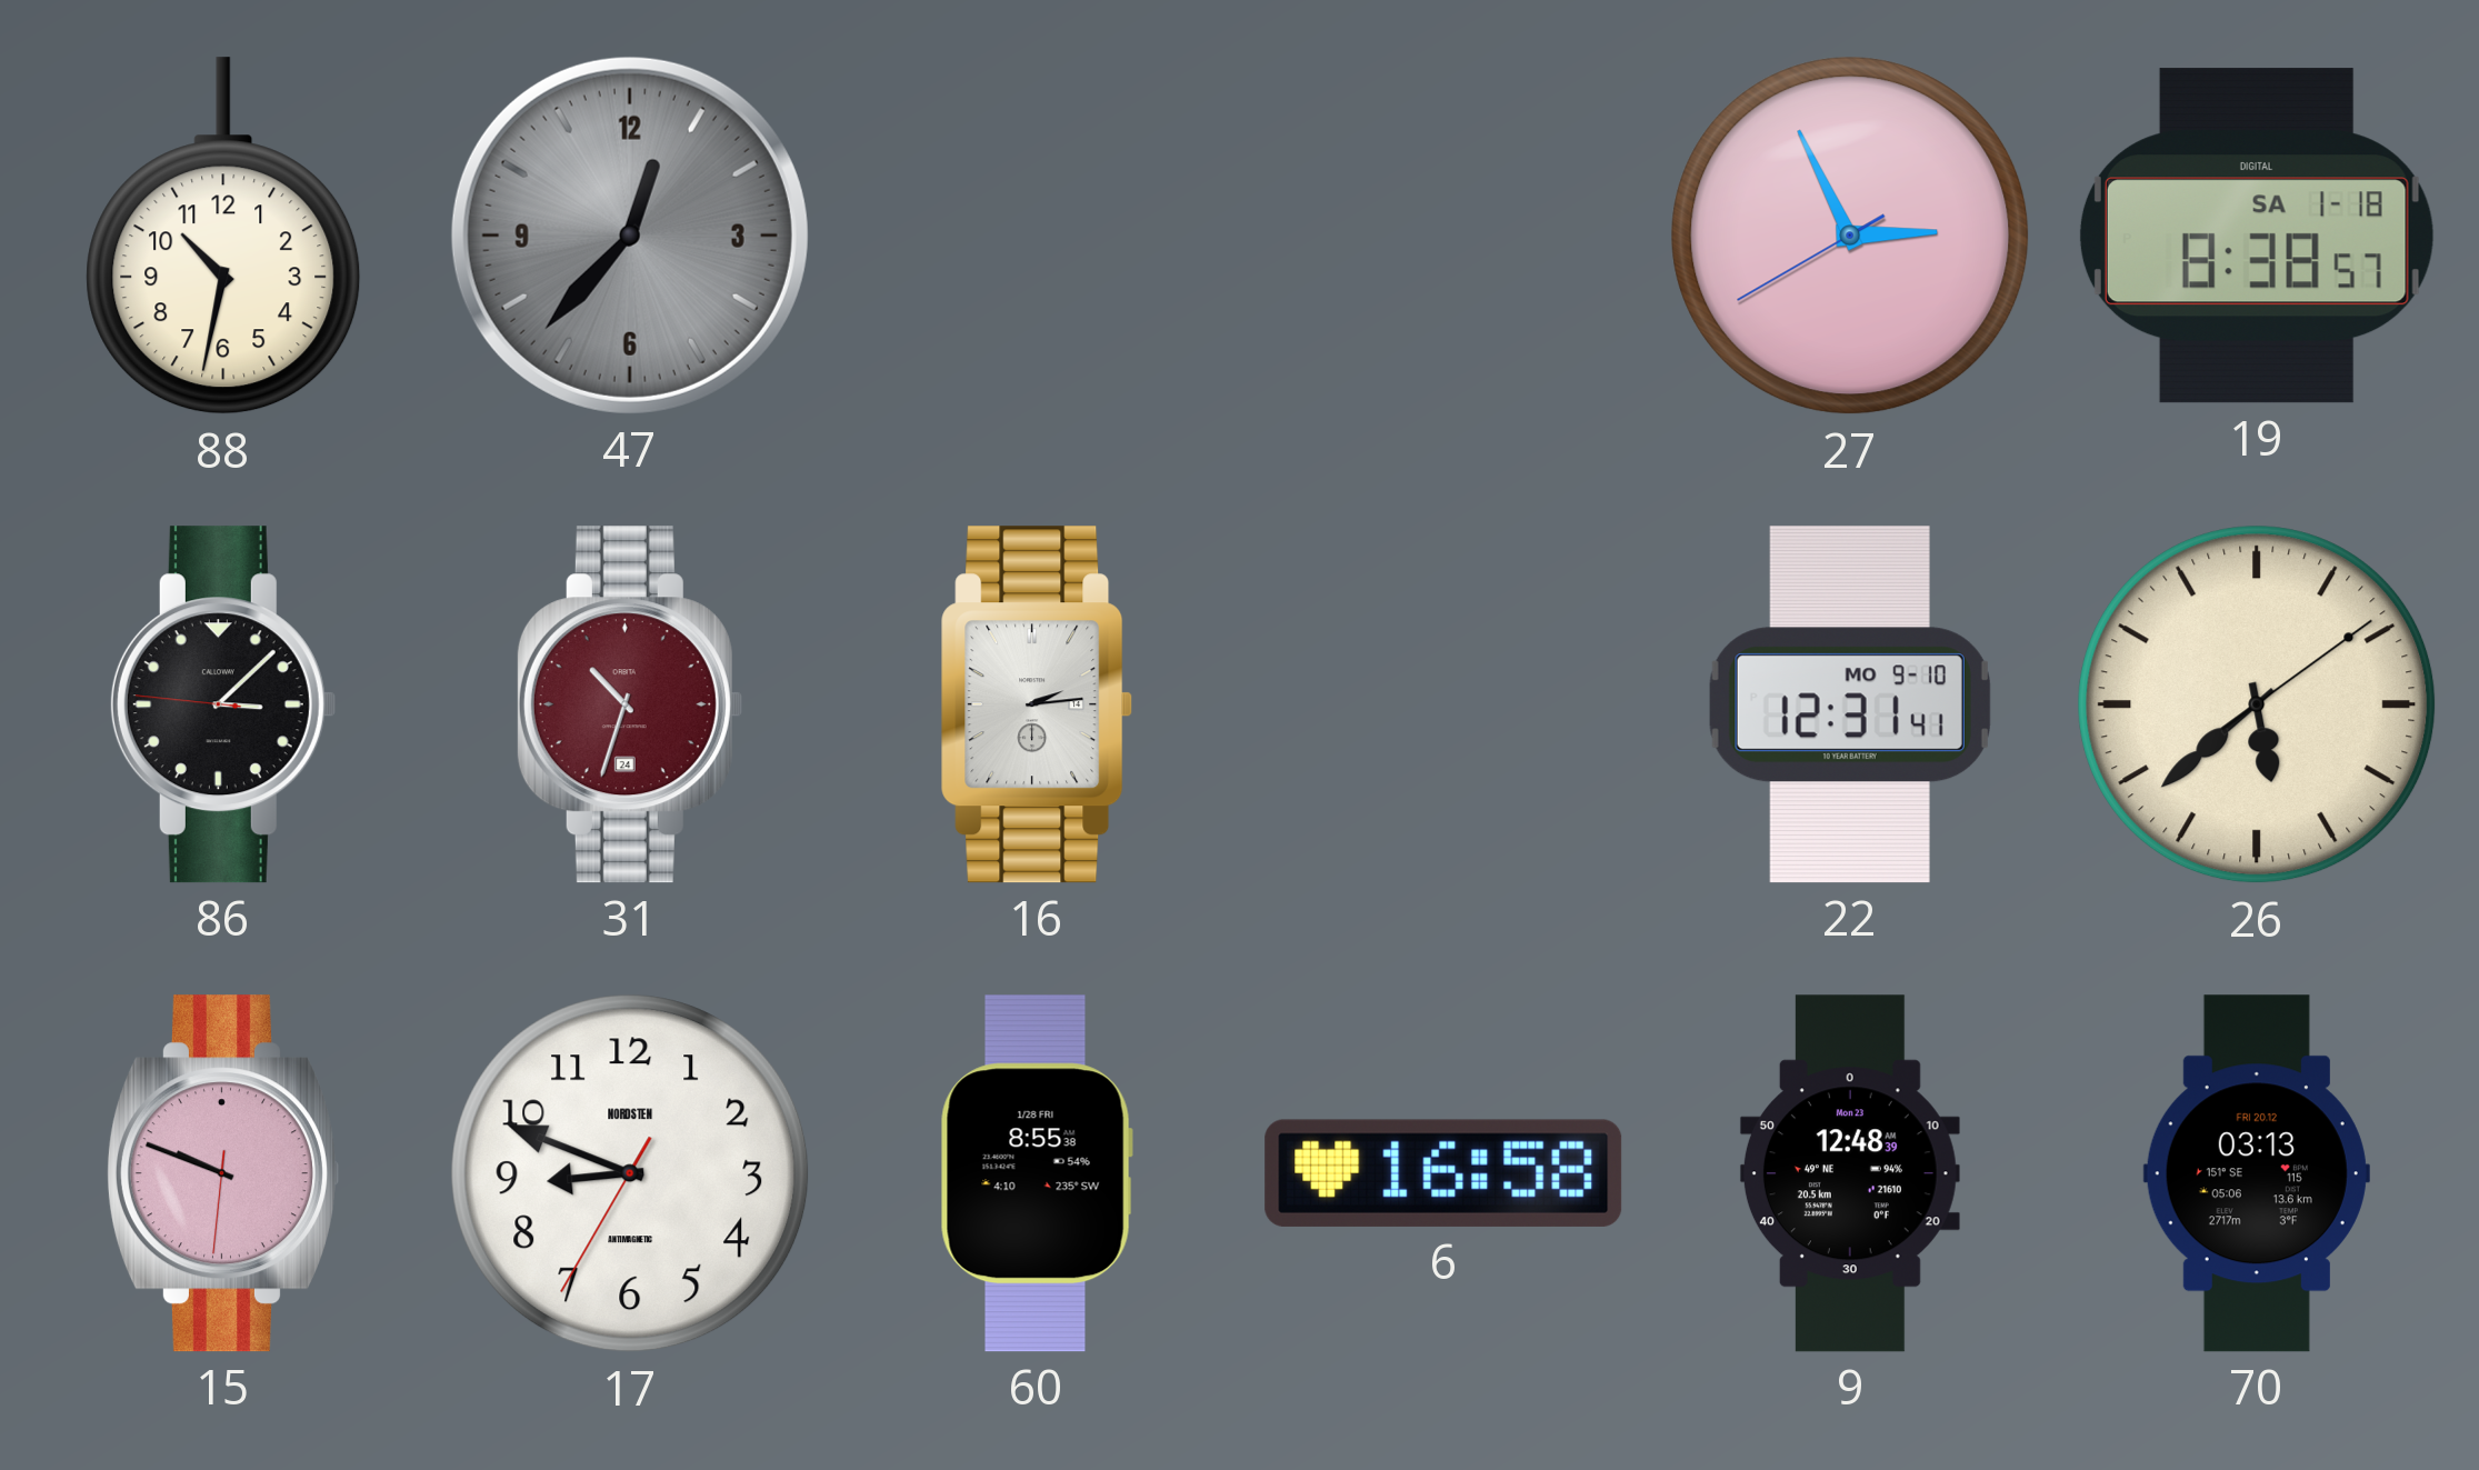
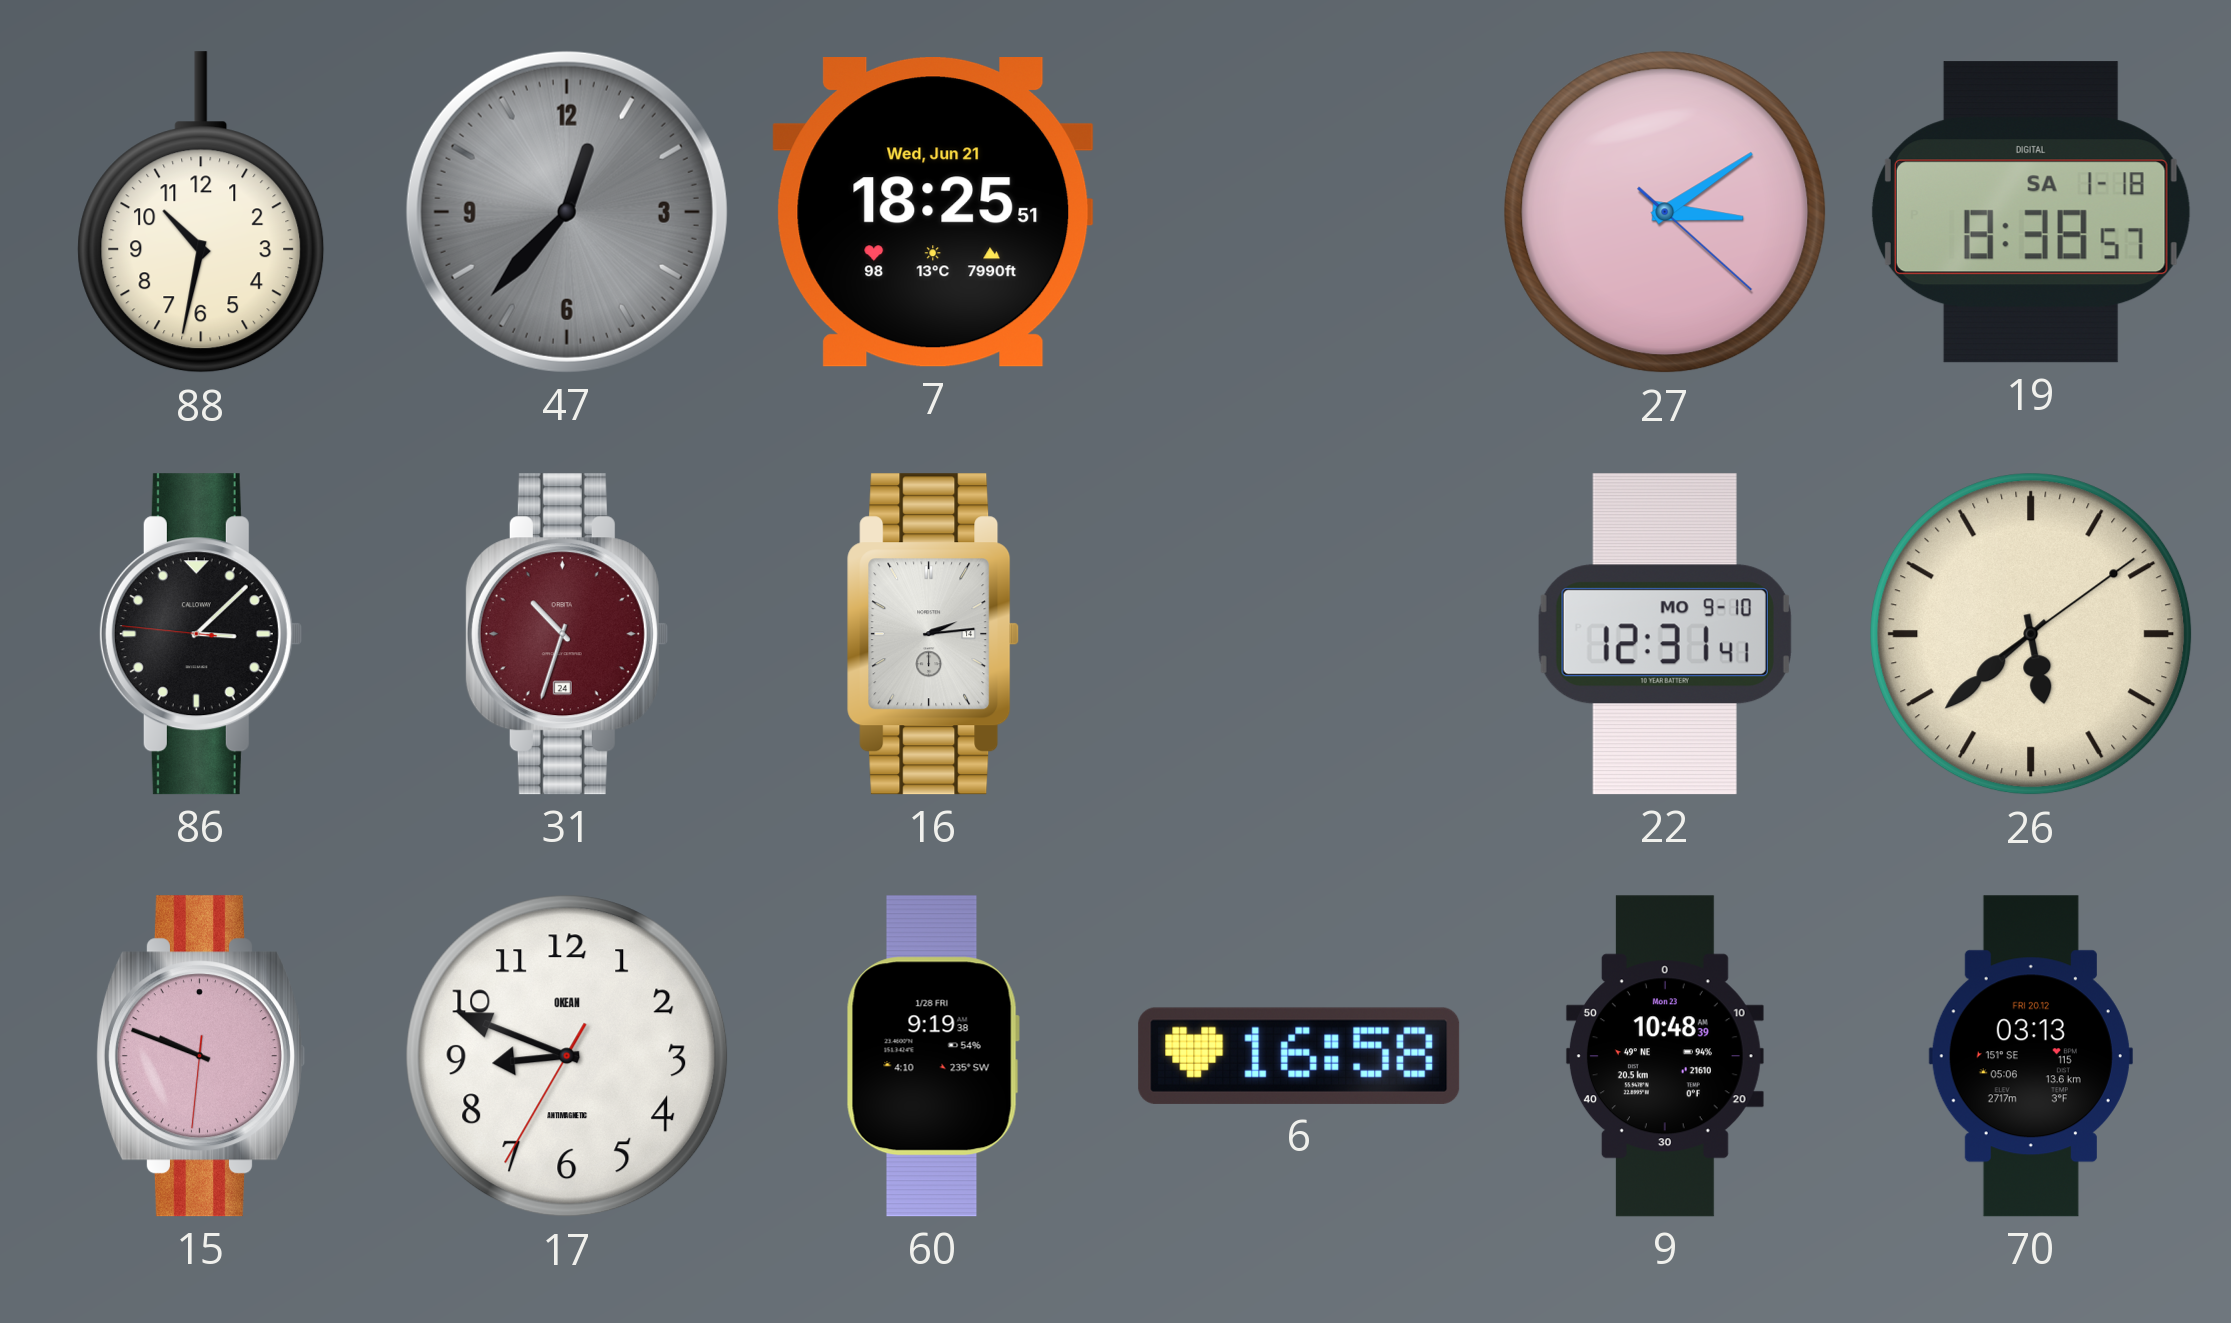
7: none -> 18:25 (933, 213)
27: 2:55 -> 3:09 (1665, 212)
17 brand: NORDSTEN -> OKEAN (567, 1056)
60: 8:55 -> 9:19 (933, 1056)
9: 12:48 -> 10:48 (1665, 1056)
